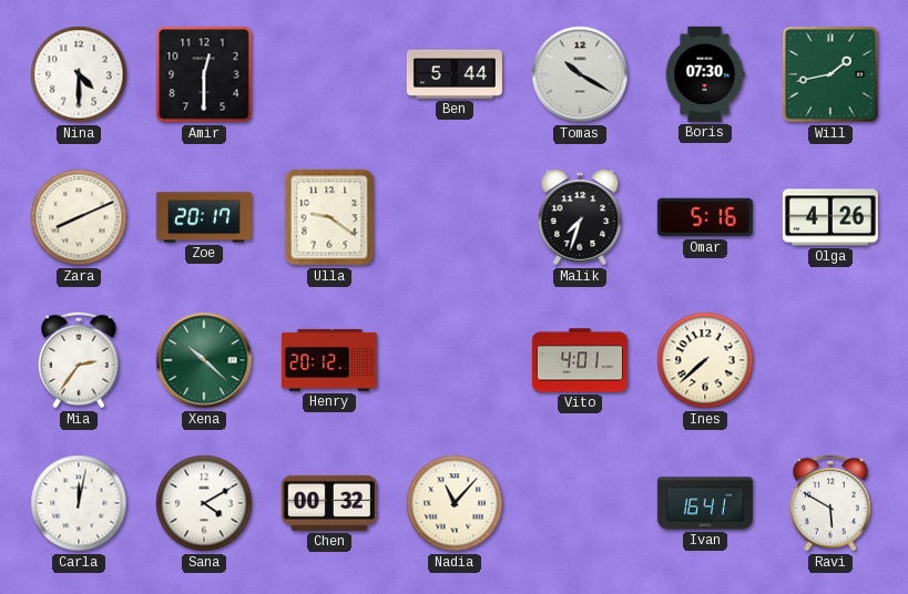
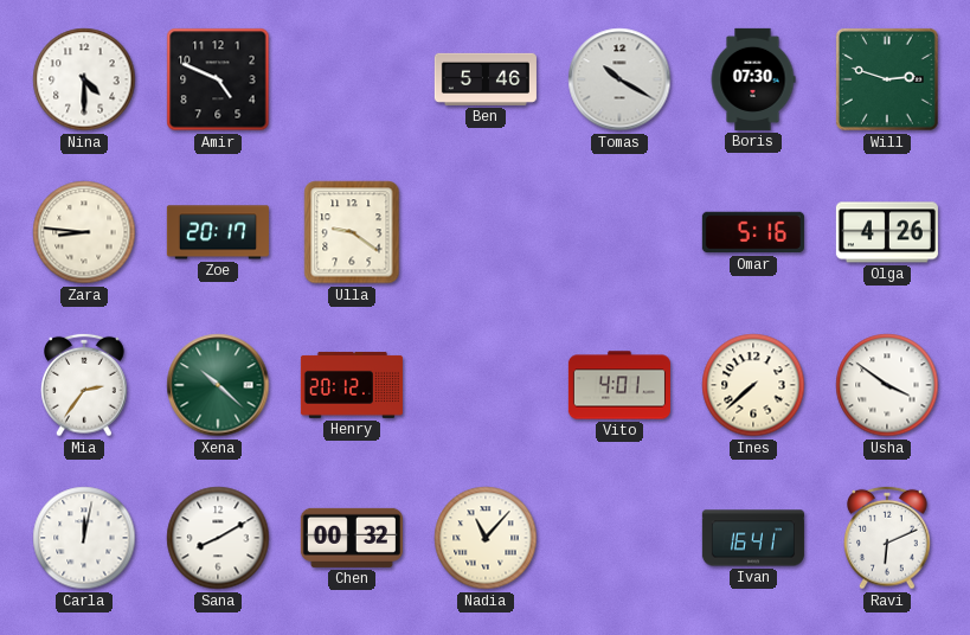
Amir: 12:30 -> 4:49 (218, 79)
Ben: 5:44 -> 5:46 (486, 79)
Will: 1:43 -> 2:48 (887, 79)
Zara: 8:11 -> 8:46 (84, 232)
Malik: 7:33 -> none (580, 217)
Usha: none -> 3:51 (887, 385)
Sana: 4:10 -> 8:10 (218, 538)
Ravi: 5:50 -> 6:11 (887, 538)
